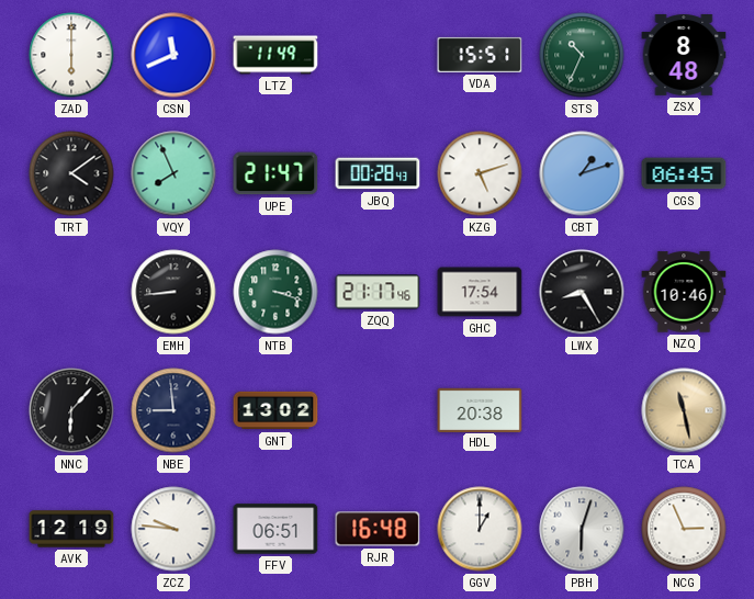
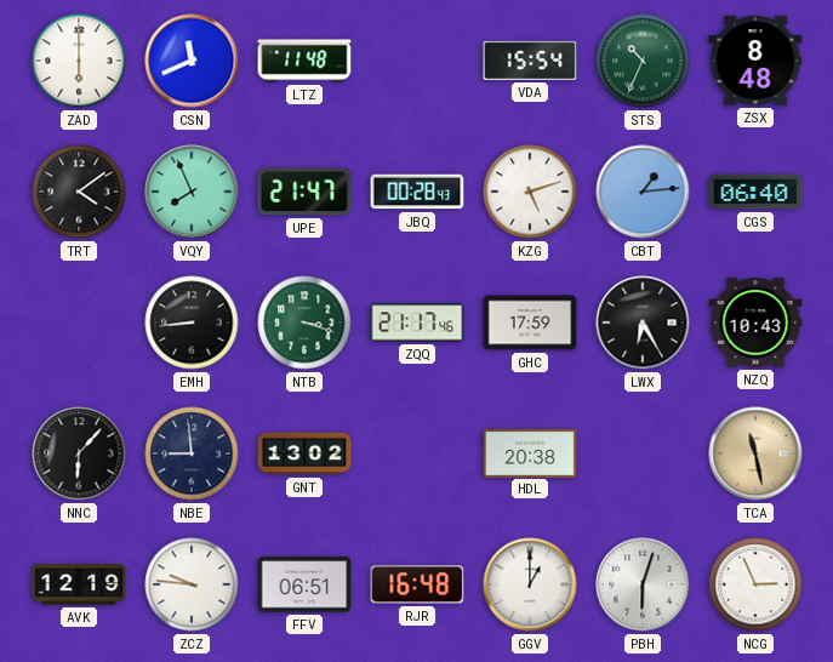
LTZ: 11:49 -> 11:48 (304, 61)
VDA: 15:51 -> 15:54 (530, 61)
CBT: 1:12 -> 1:14 (643, 192)
CGS: 06:45 -> 06:40 (755, 192)
GHC: 17:54 -> 17:59 (530, 323)
LWX: 8:25 -> 6:25 (643, 323)
NZQ: 10:46 -> 10:43 (755, 323)
